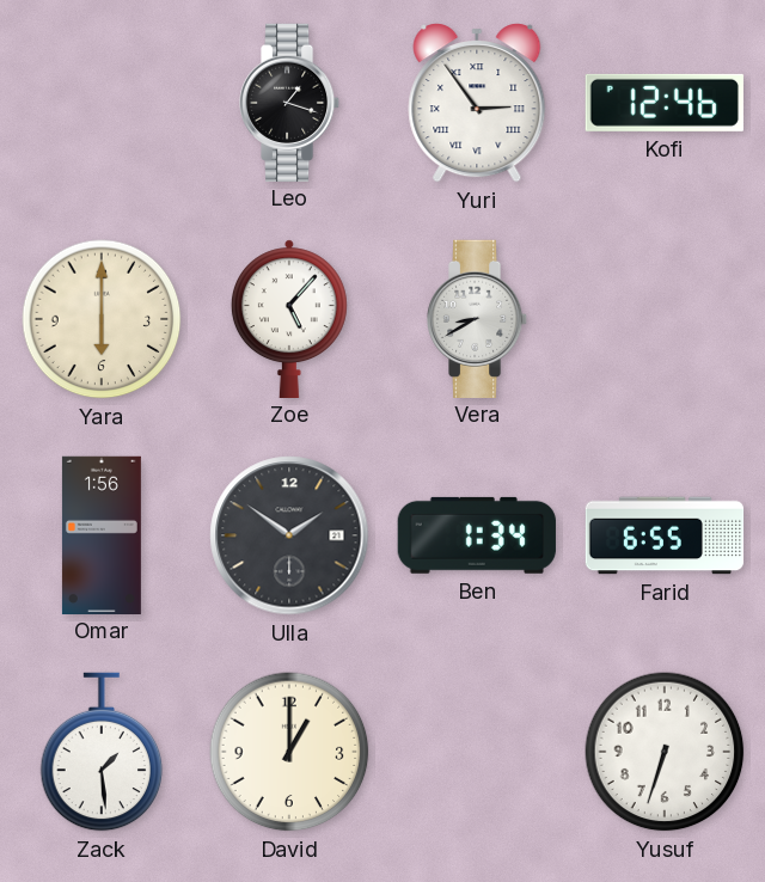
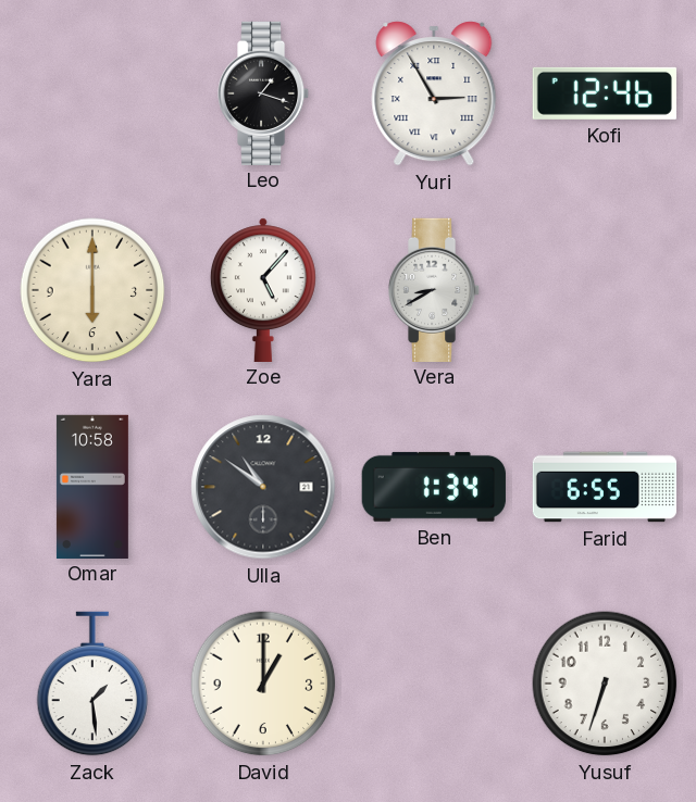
Yuri: 2:54 -> 2:55 (434, 93)
Omar: 1:56 -> 10:58 (92, 486)
Ulla: 1:51 -> 10:51 (263, 487)
